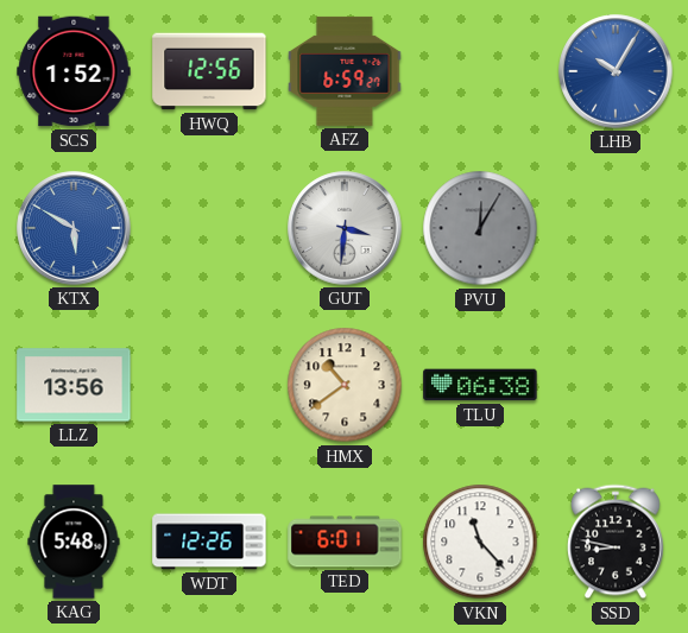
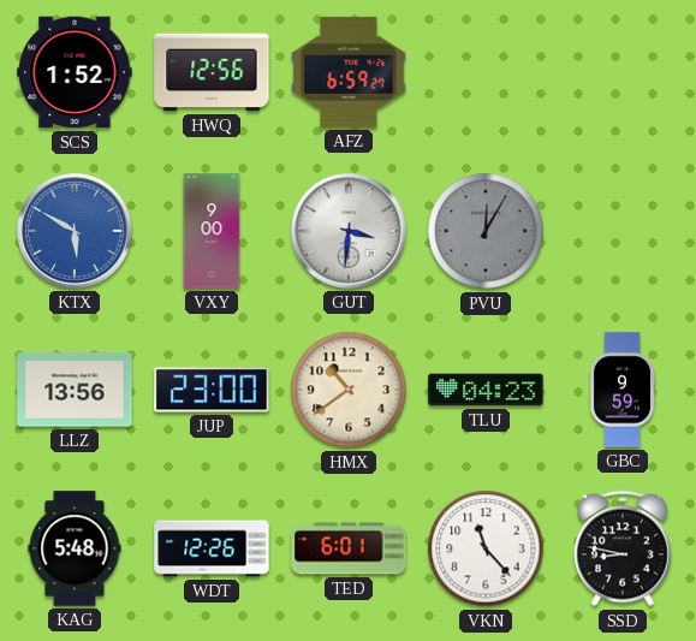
LHB: 10:05 -> none (616, 71)
VXY: none -> 9:00 (212, 231)
JUP: none -> 23:00 (212, 390)
TLU: 06:38 -> 04:23 (486, 390)
GBC: none -> 9:59 (623, 390)
